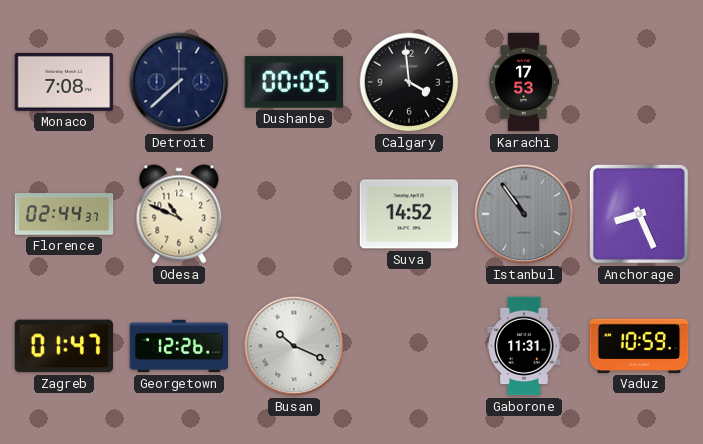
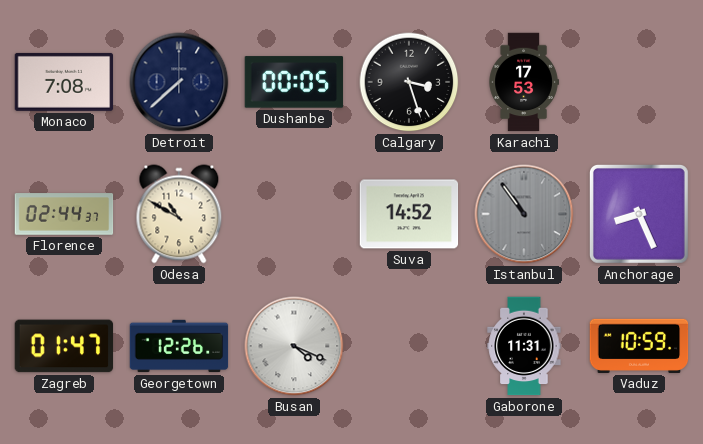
Calgary: 3:59 -> 3:27 (409, 82)
Odesa: 10:49 -> 10:50 (179, 214)
Busan: 10:19 -> 4:19 (294, 346)
